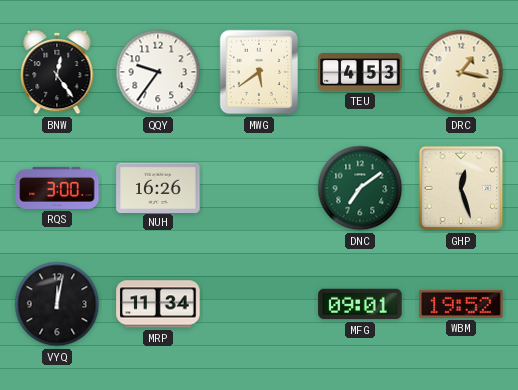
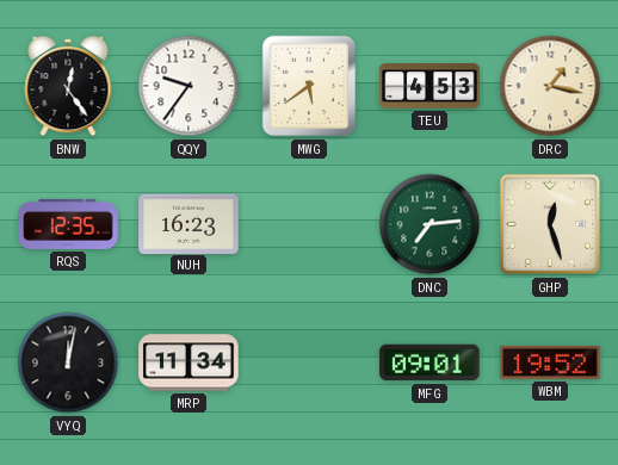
RQS: 3:00 -> 12:35 (68, 224)
NUH: 16:26 -> 16:23 (189, 223)
DNC: 7:09 -> 7:14 (429, 224)
